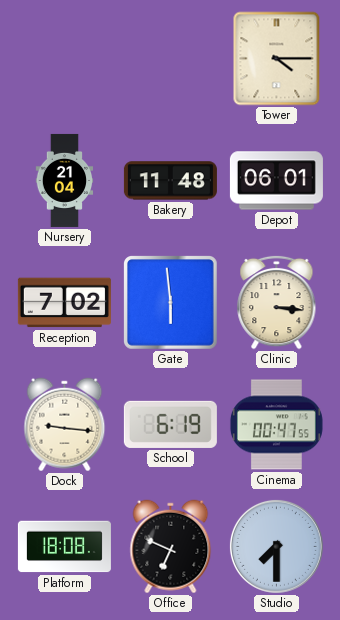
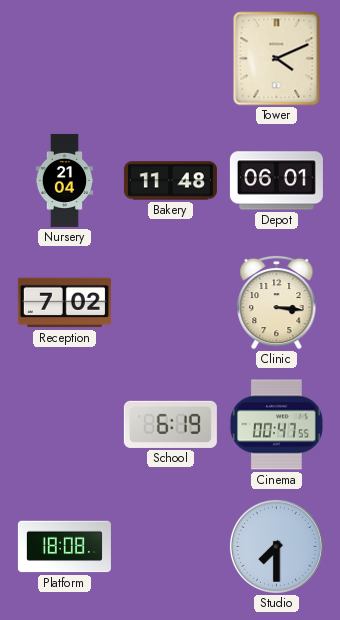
Tower: 4:15 -> 4:11 (277, 59)
Gate: 5:59 -> none (171, 303)
Dock: 9:16 -> none (65, 425)
Office: 6:49 -> none (171, 547)
